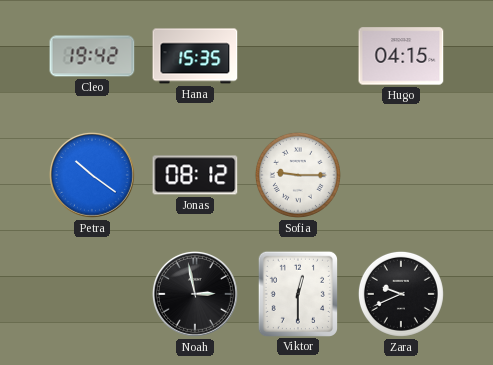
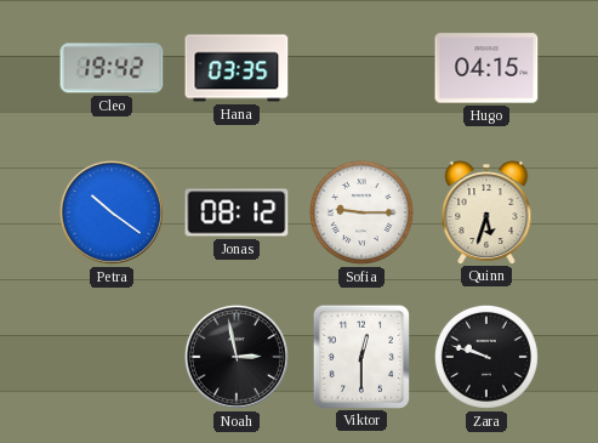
Hana: 15:35 -> 03:35 (237, 68)
Quinn: none -> 5:33 (486, 212)
Zara: 9:41 -> 9:48 (486, 357)
